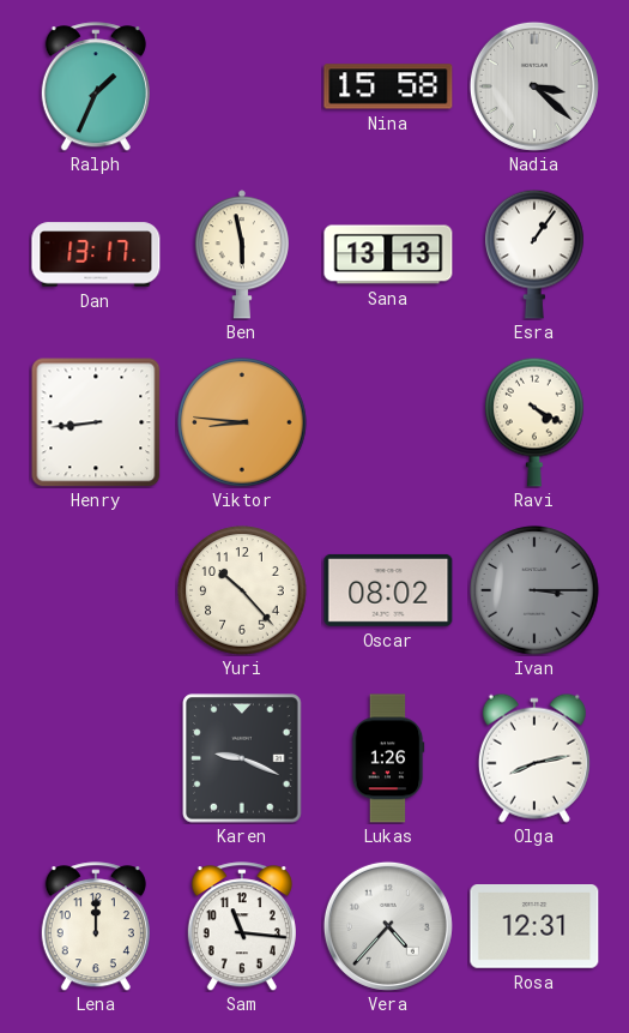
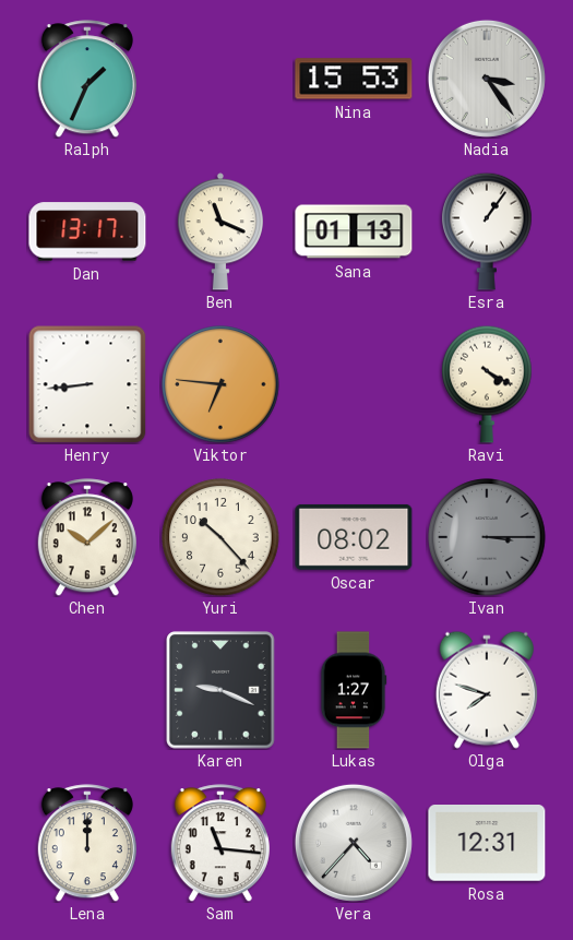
Nina: 15:58 -> 15:53 (354, 79)
Nadia: 3:22 -> 3:24 (487, 79)
Ben: 5:58 -> 11:19 (220, 231)
Sana: 13:13 -> 01:13 (354, 231)
Viktor: 8:46 -> 6:46 (220, 384)
Chen: none -> 10:08 (87, 537)
Lukas: 1:26 -> 1:27 (354, 690)
Olga: 8:13 -> 7:48 (487, 690)
